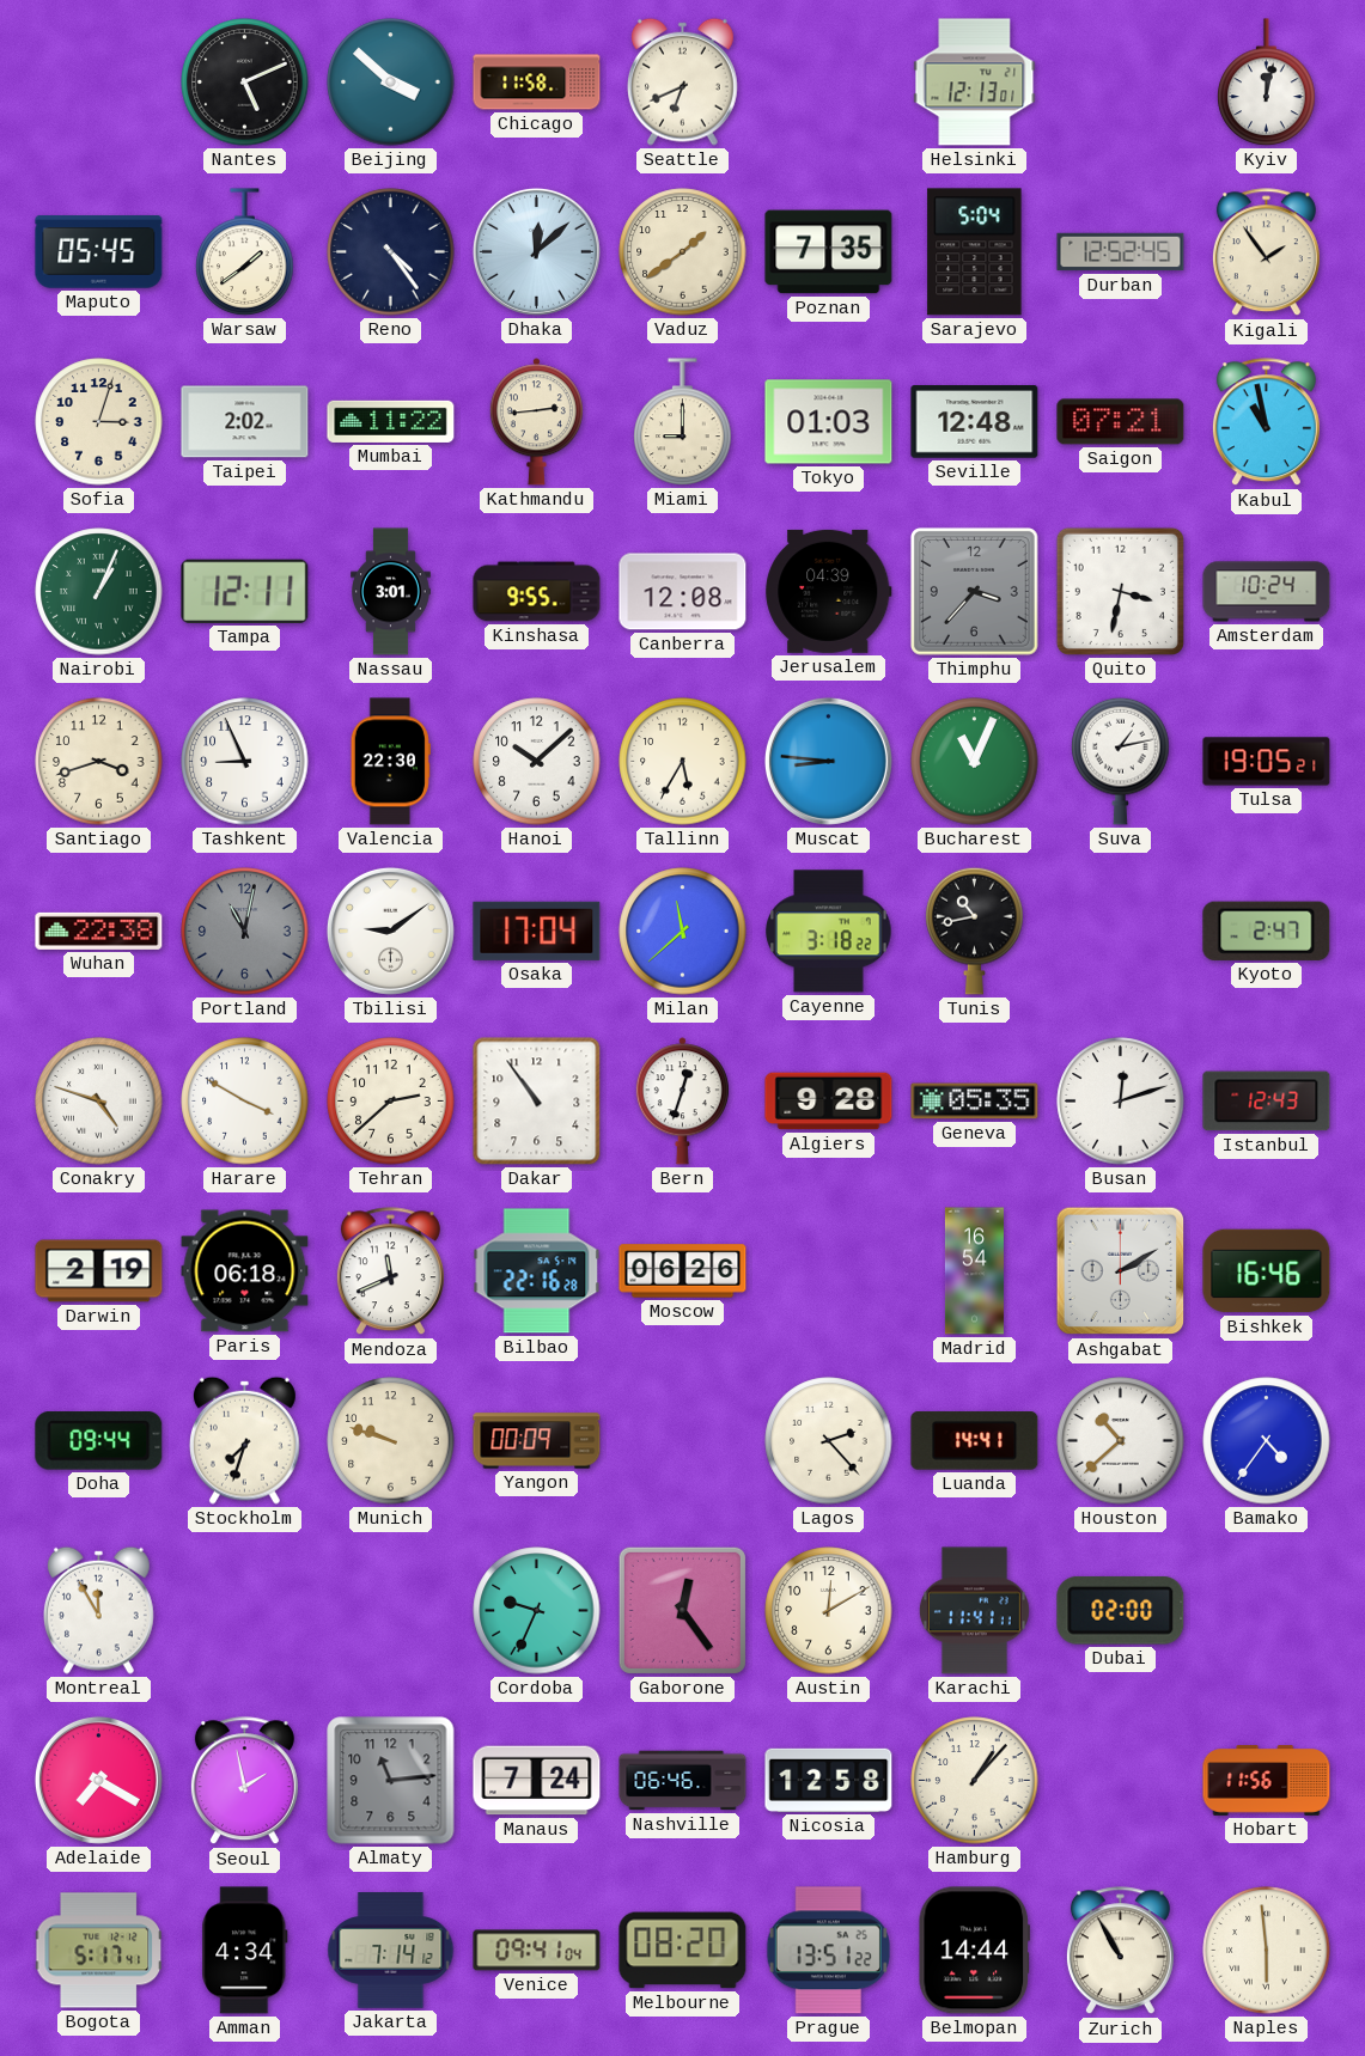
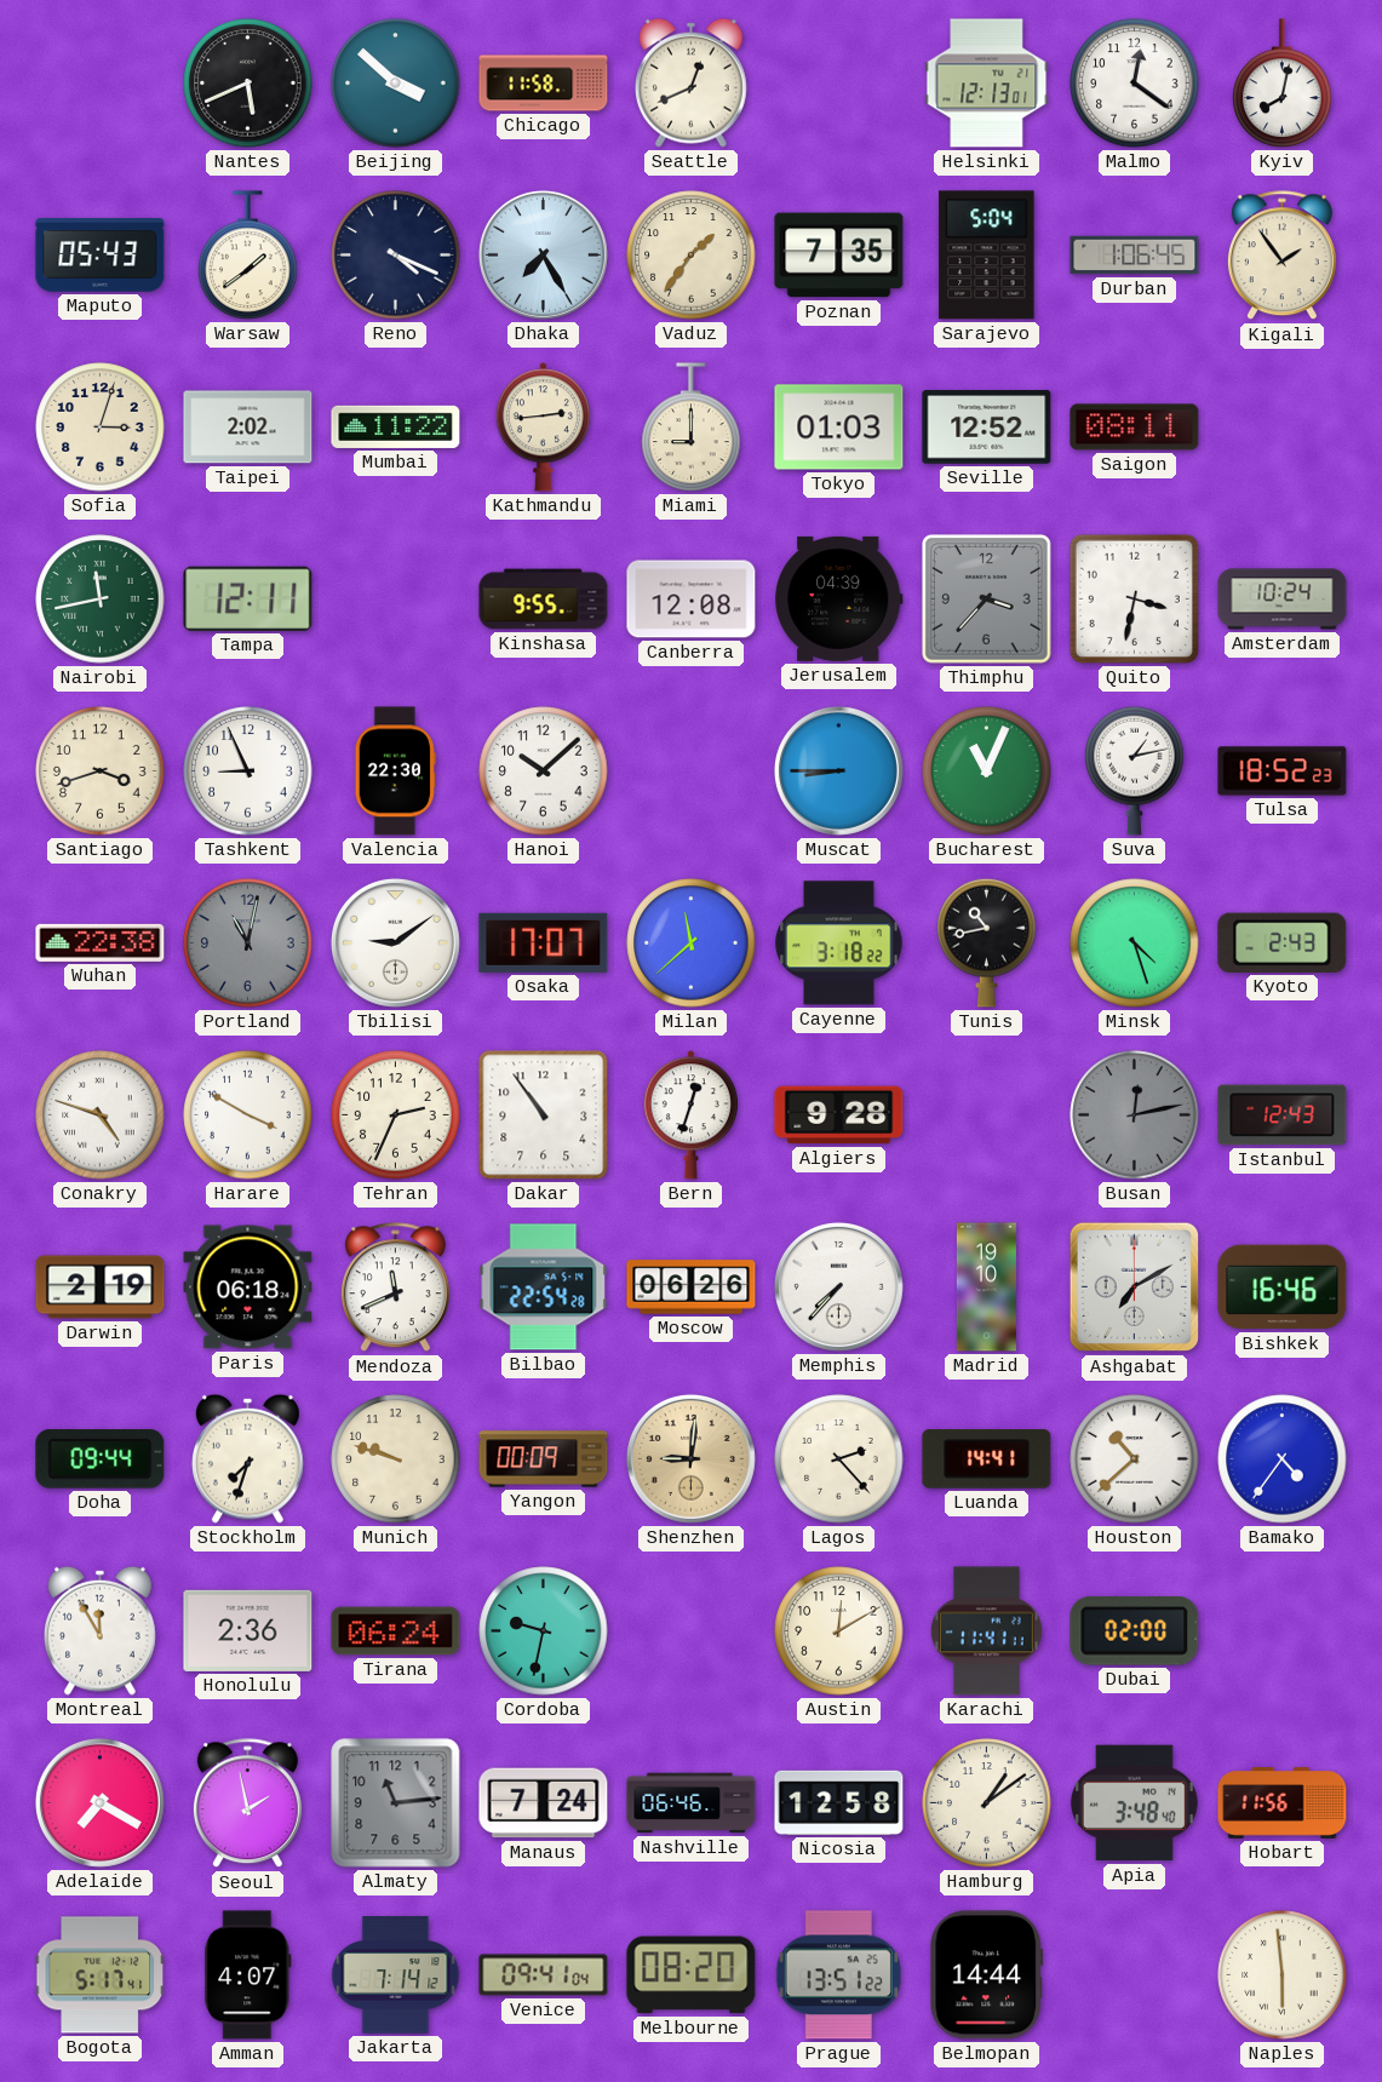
Nantes: 5:11 -> 5:41 (248, 84)
Seattle: 6:41 -> 12:41 (690, 82)
Malmo: none -> 12:21 (1135, 84)
Kyiv: 12:02 -> 8:02 (1283, 84)
Maputo: 05:45 -> 05:43 (101, 256)
Reno: 4:24 -> 4:19 (396, 256)
Dhaka: 12:08 -> 7:25 (543, 254)
Vaduz: 1:39 -> 1:36 (692, 256)
Durban: 12:52 -> 1:06 (1135, 256)
Seville: 12:48 -> 12:52 (987, 428)
Saigon: 07:21 -> 08:11 (1135, 428)
Kabul: 10:58 -> none (1266, 422)
Nairobi: 1:04 -> 11:43 (101, 600)
Nassau: 3:01 -> none (391, 592)
Tallinn: 5:35 -> none (683, 762)
Muscat: 8:46 -> 8:45 (838, 770)
Tulsa: 19:05 -> 18:52 (1283, 772)
Osaka: 17:04 -> 17:07 (544, 942)
Minsk: none -> 4:27 (1135, 944)
Kyoto: 2:47 -> 2:43 (1283, 942)
Tehran: 2:38 -> 2:34 (396, 1115)
Geneva: 05:35 -> none (975, 1102)
Busan: 12:12 -> 12:13 (1135, 1115)
Busan dial: white -> grey (1135, 1115)
Bilbao: 22:16 -> 22:54 (544, 1287)
Memphis: none -> 7:37 (838, 1286)
Madrid: 16:54 -> 19:10 (986, 1287)
Ashgabat: 2:10 -> 7:10 (1135, 1287)
Shenzhen: none -> 9:01 (690, 1458)
Honolulu: none -> 2:36 (248, 1630)
Tirana: none -> 06:24 (396, 1631)
Cordoba: 9:34 -> 9:32 (544, 1631)
Gaborone: 12:24 -> none (682, 1610)
Hamburg: 1:07 -> 1:09 (987, 1803)
Apia: none -> 3:48 (1134, 1803)
Amman: 4:34 -> 4:07 (248, 1975)
Zurich: 10:55 -> none (1120, 1951)
